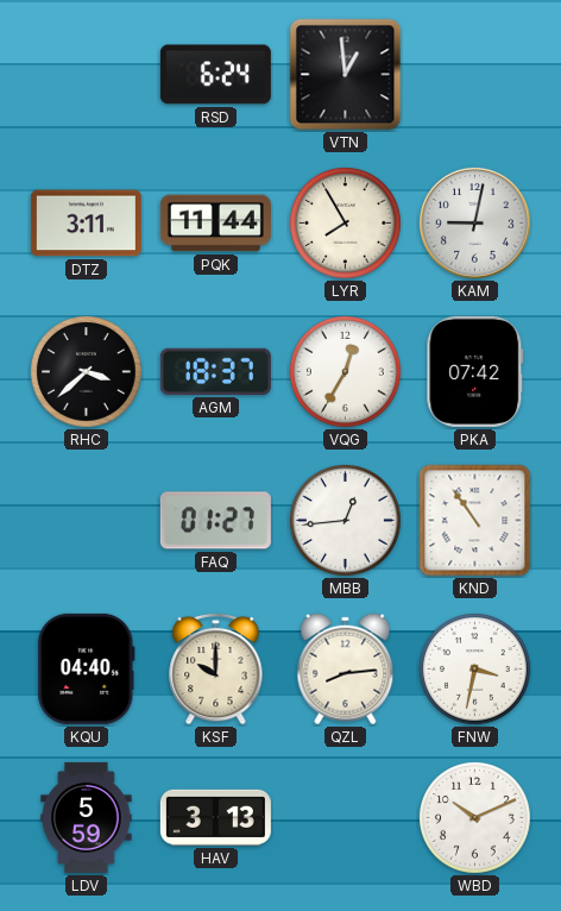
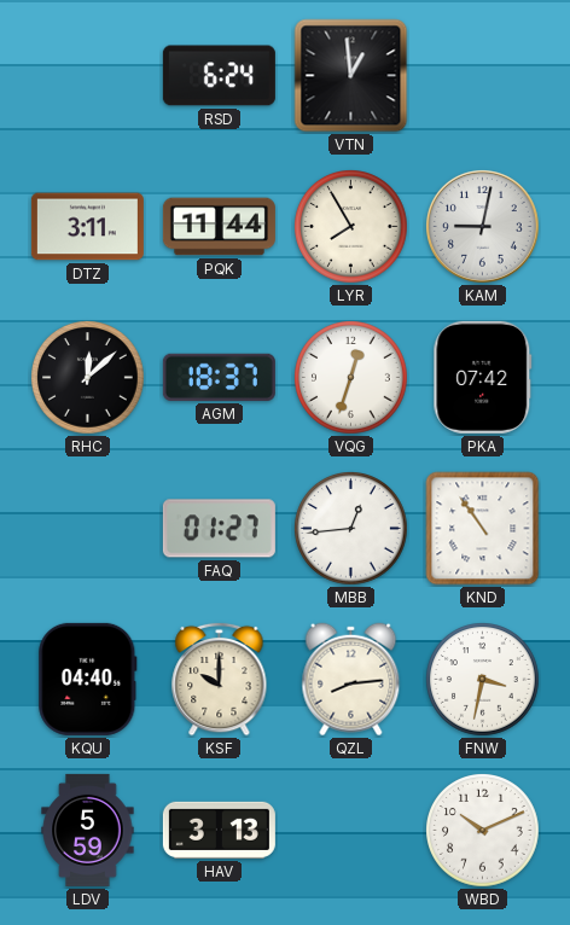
RHC: 3:38 -> 12:08 (88, 378)
VQG: 12:35 -> 12:33 (351, 378)
